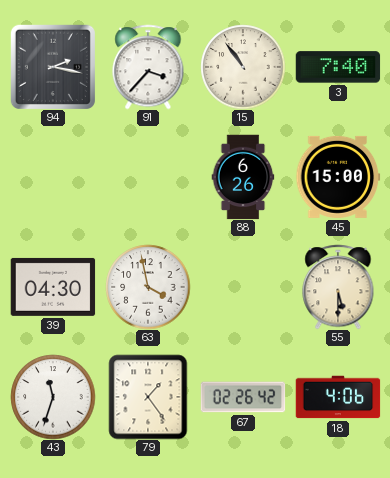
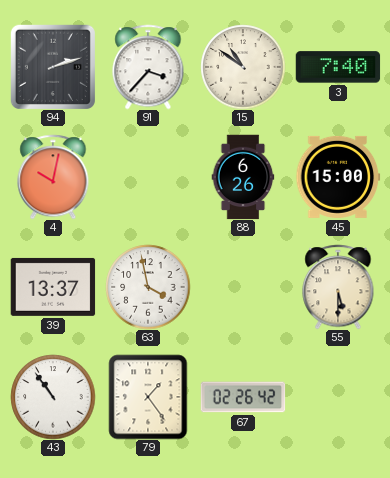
94: 2:17 -> 2:12 (53, 67)
15: 10:54 -> 10:51 (243, 67)
4: none -> 10:02 (53, 177)
39: 04:30 -> 13:37 (53, 287)
43: 11:33 -> 10:54 (53, 397)
18: 4:06 -> none (338, 397)
